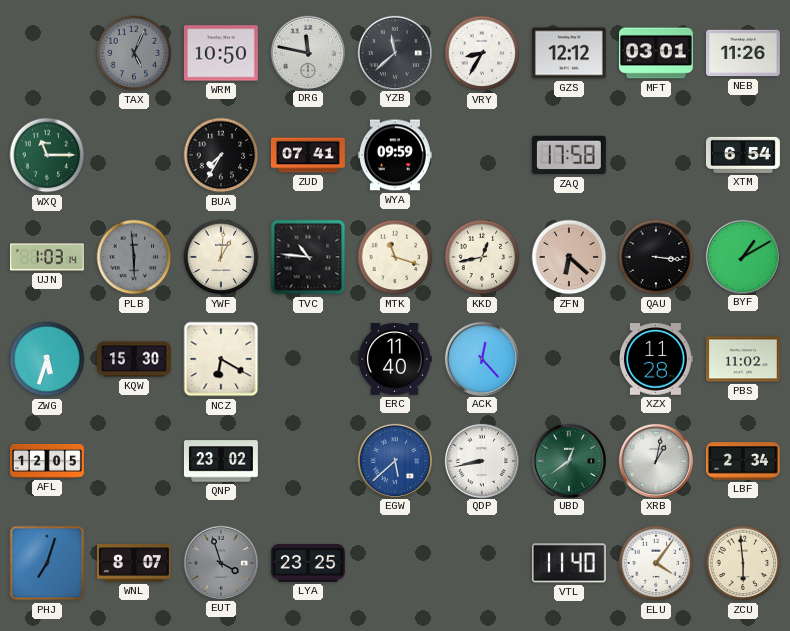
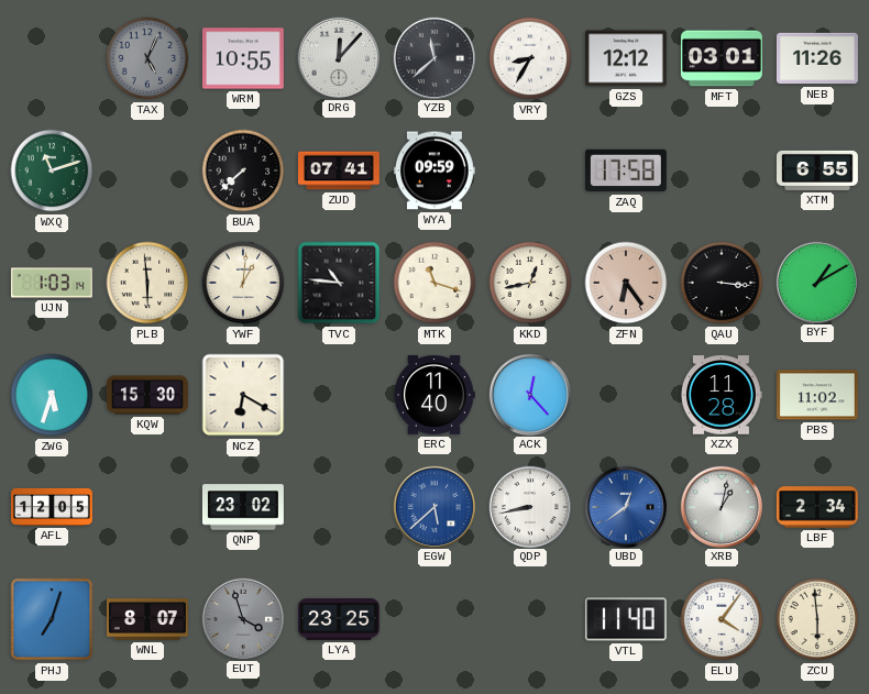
WRM: 10:50 -> 10:55 (243, 58)
DRG: 11:47 -> 12:07 (338, 57)
WXQ: 11:15 -> 11:12 (52, 170)
BUA: 7:35 -> 7:38 (243, 170)
XTM: 6:54 -> 6:55 (818, 170)
PLB dial: grey -> cream (147, 283)
ZFN: 6:22 -> 6:24 (626, 283)
UBD dial: green -> blue (625, 506)
